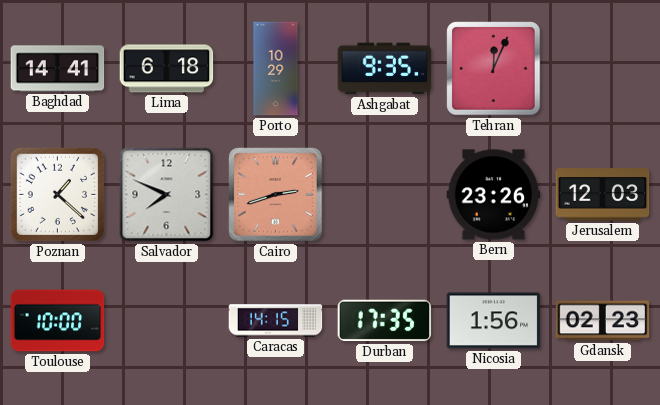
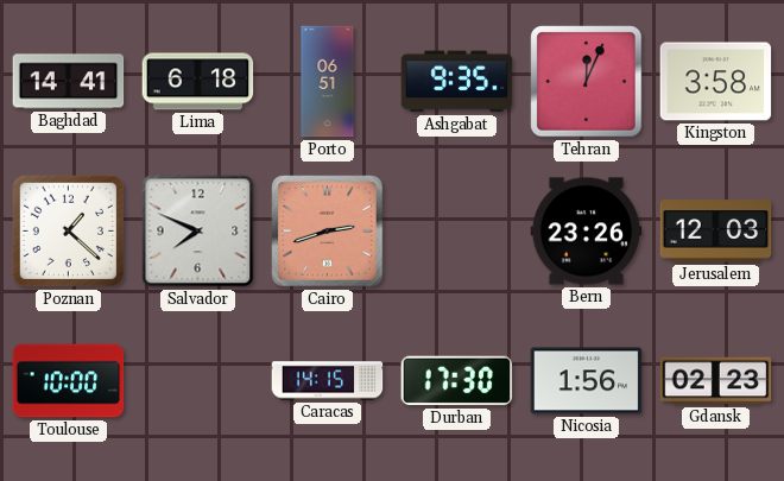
Porto: 10:29 -> 06:51 (328, 82)
Kingston: none -> 3:58 (716, 82)
Durban: 17:35 -> 17:30 (457, 381)
